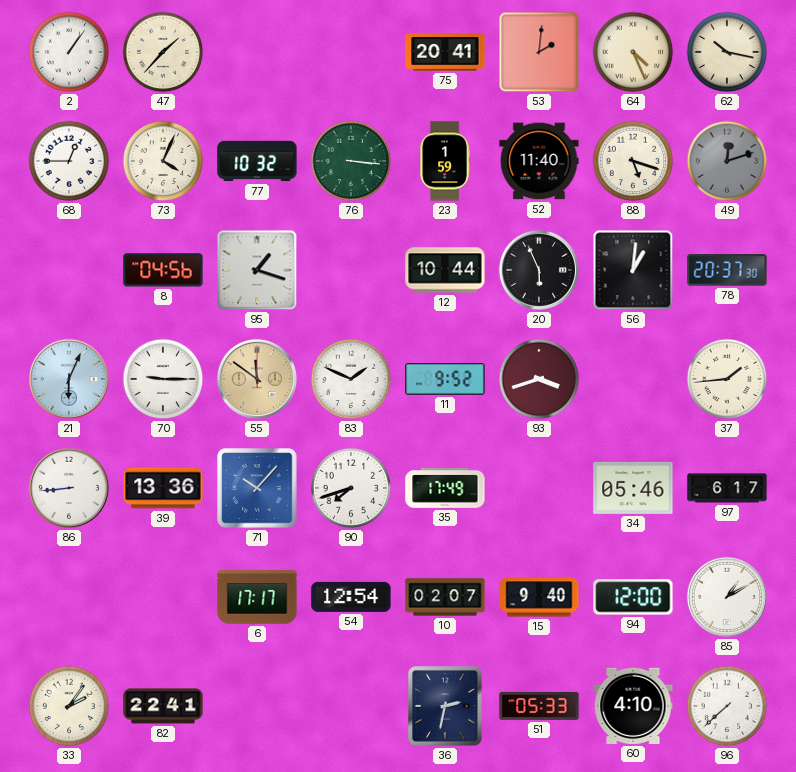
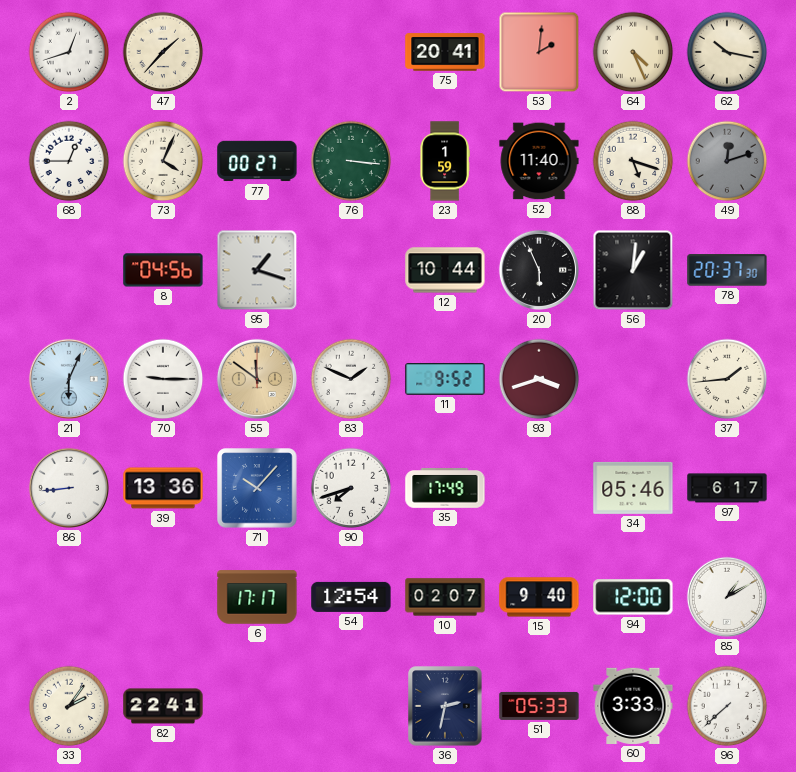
2: 1:06 -> 12:42 (69, 52)
77: 10:32 -> 00:27 (257, 161)
60: 4:10 -> 3:33 (633, 706)
